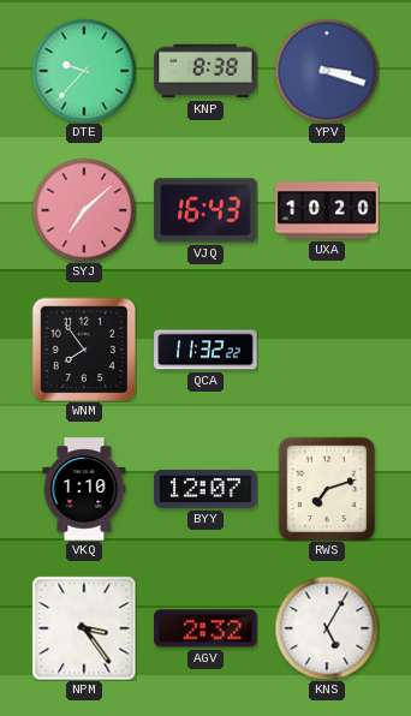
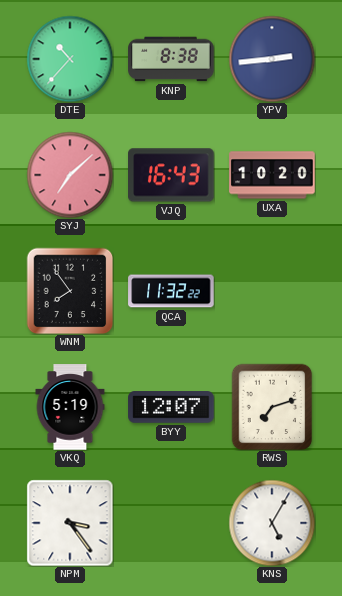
DTE: 9:37 -> 10:37 (70, 59)
YPV: 3:18 -> 2:44 (272, 59)
VKQ: 1:10 -> 5:19 (70, 407)
AGV: 2:32 -> none (205, 628)
